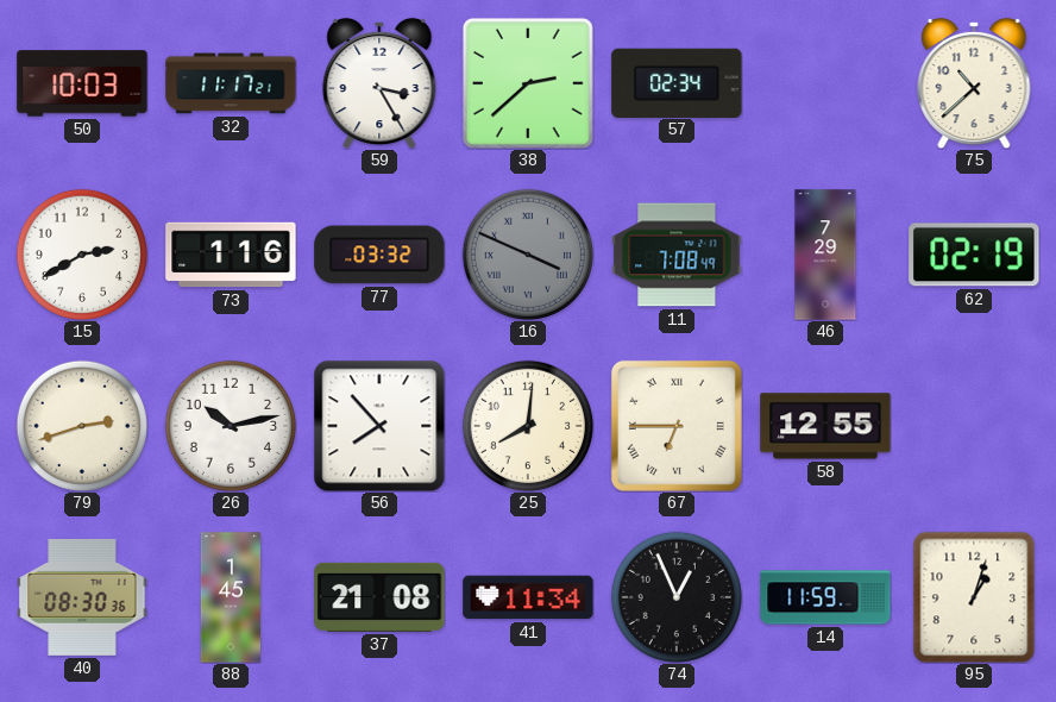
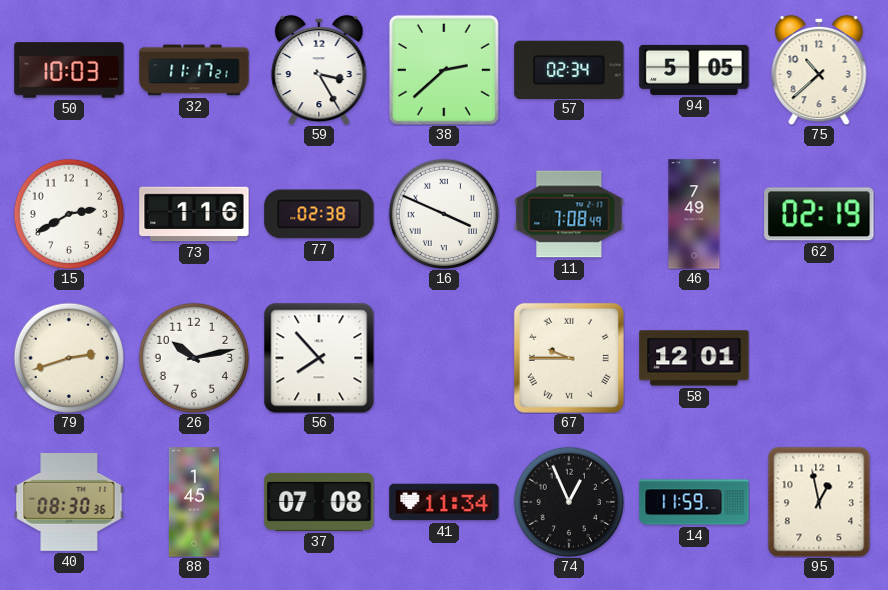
94: none -> 5:05 (694, 70)
77: 03:32 -> 02:38 (319, 214)
16 dial: grey -> white (443, 213)
46: 7:29 -> 7:49 (694, 214)
25: 8:01 -> none (527, 425)
67: 6:45 -> 9:45 (569, 358)
58: 12:55 -> 12:01 (694, 358)
37: 21:08 -> 07:08 (319, 502)
95: 1:03 -> 12:58 (819, 502)
